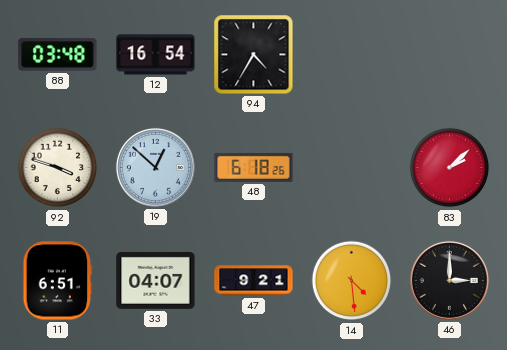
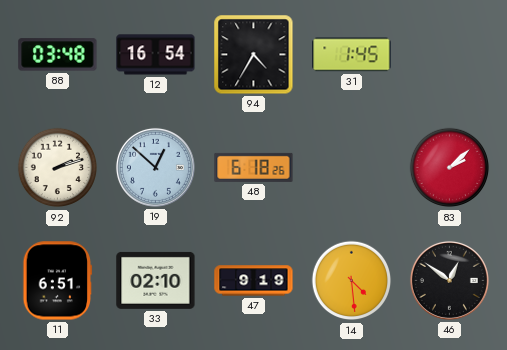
31: none -> 1:45 (352, 55)
92: 3:48 -> 2:12 (58, 168)
33: 04:07 -> 02:10 (156, 280)
47: 9:21 -> 9:19 (254, 281)
46: 3:00 -> 12:51 (449, 280)
